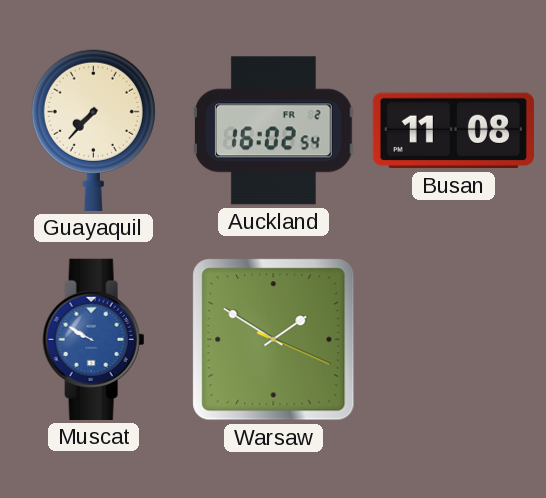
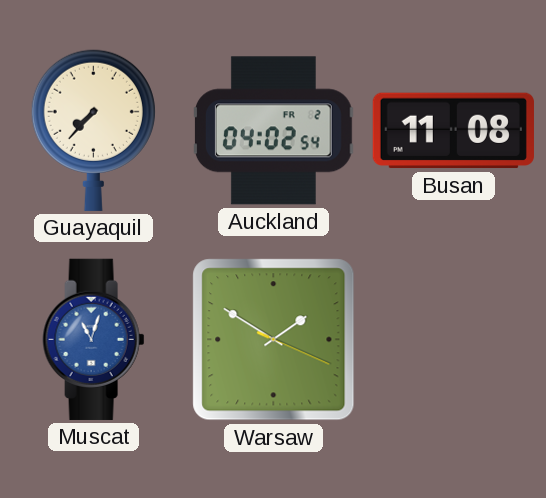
Auckland: 16:02 -> 04:02 (273, 131)
Muscat: 9:50 -> 11:03 (94, 339)
